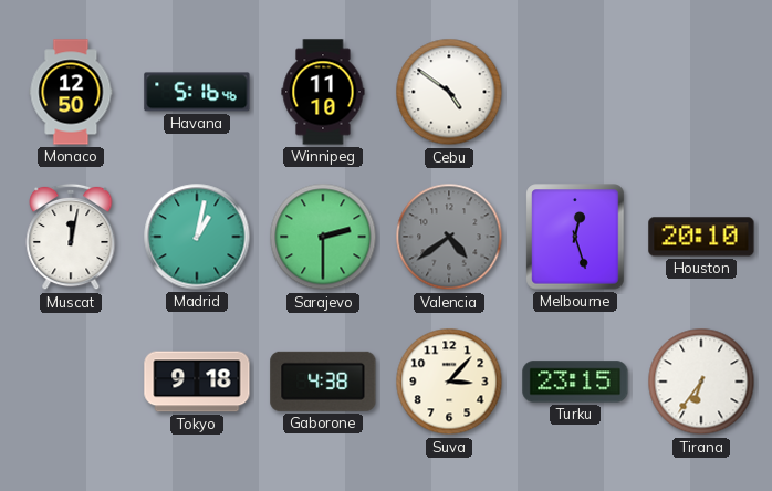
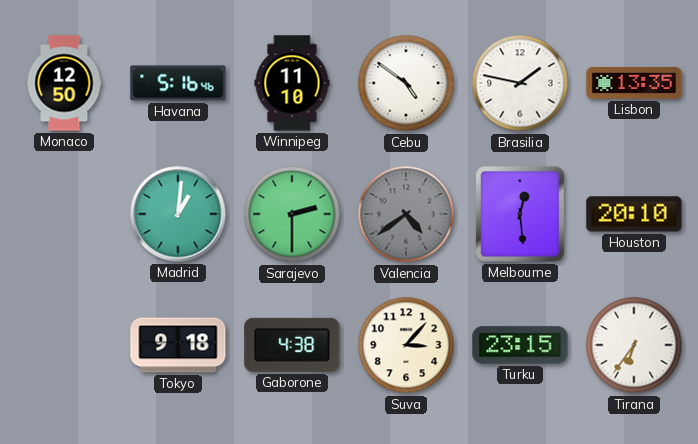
Brasilia: none -> 1:47 (520, 83)
Lisbon: none -> 13:35 (634, 83)
Muscat: 12:02 -> none (71, 237)
Madrid: 1:02 -> 1:01 (178, 214)
Melbourne: 12:27 -> 12:29 (520, 214)
